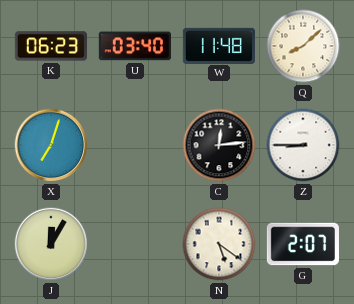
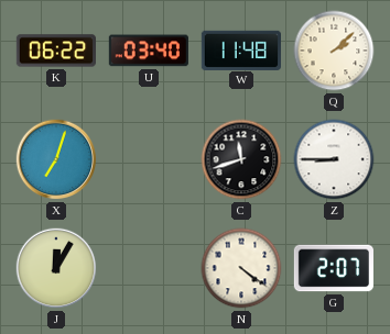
K: 06:23 -> 06:22 (55, 51)
Q: 8:08 -> 2:08 (334, 51)
C: 12:14 -> 11:42 (241, 159)
N: 5:21 -> 4:21 (241, 268)
